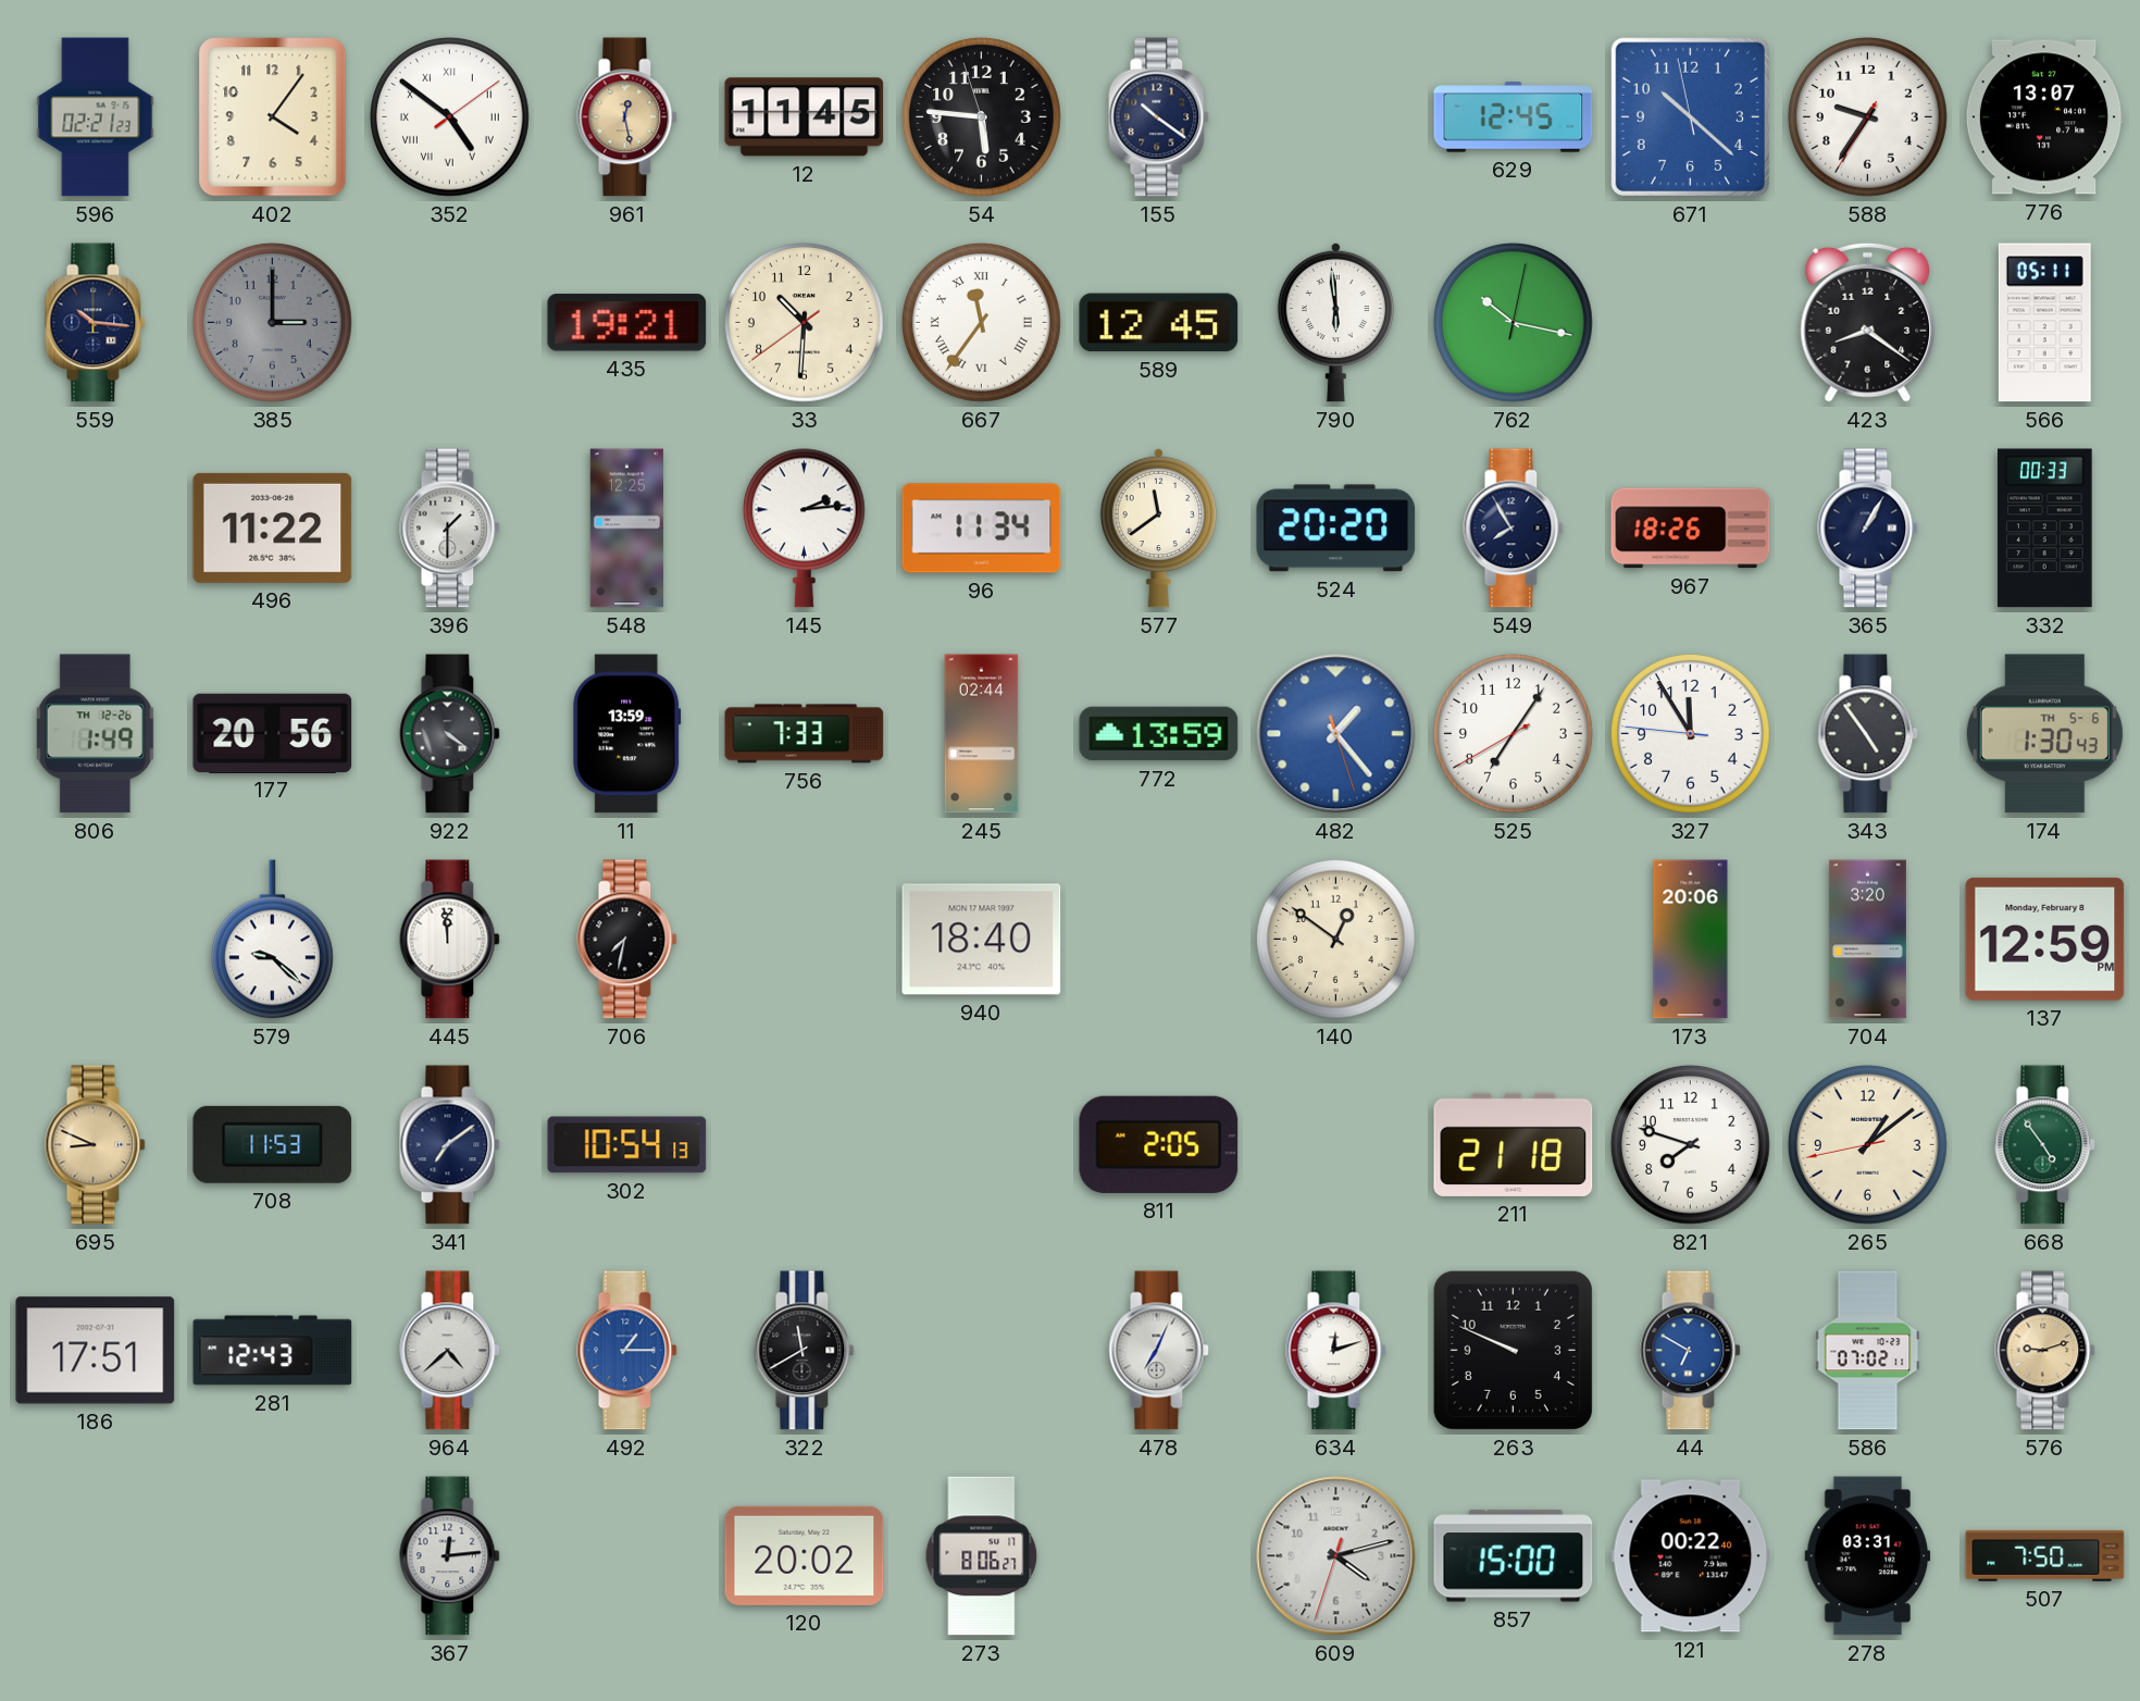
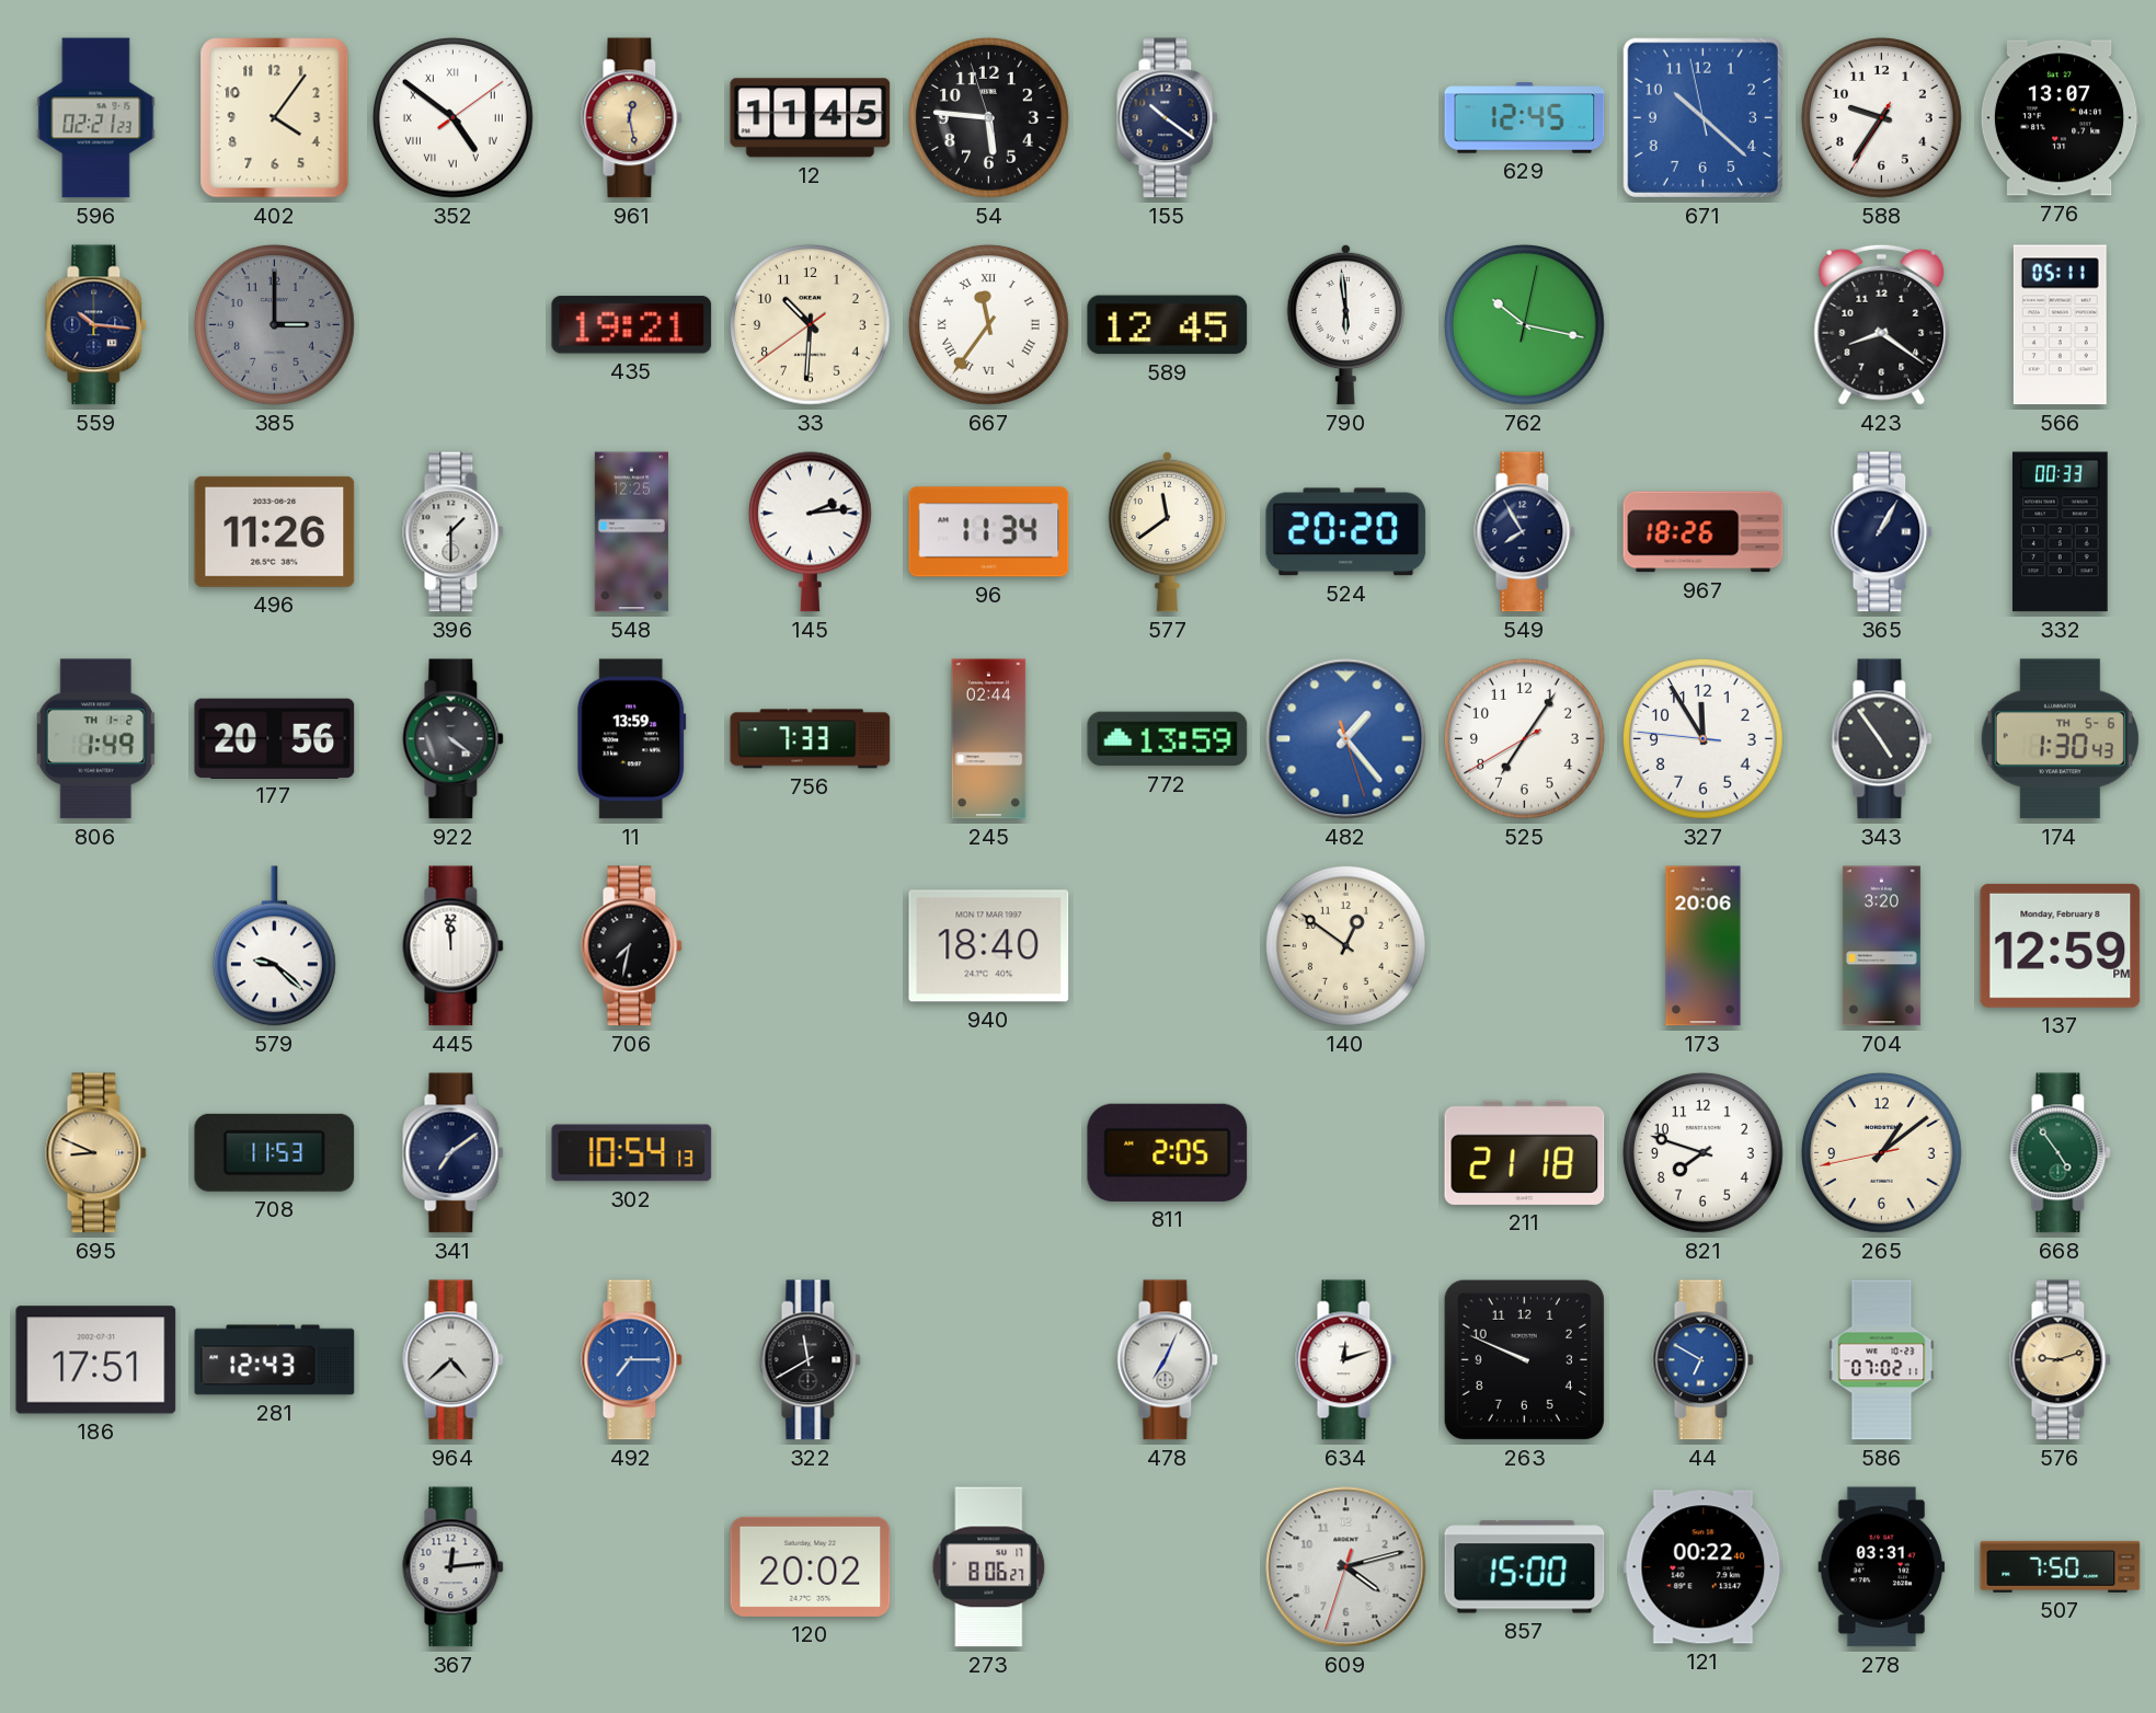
496: 11:22 -> 11:26 (275, 531)
806 date: TH 12-26 -> TH 1-2 (95, 739)
492: 1:15 -> 7:15 (632, 1360)
